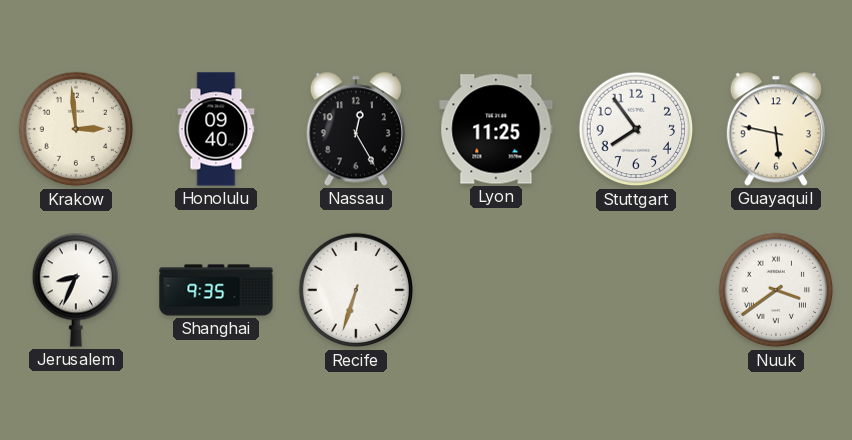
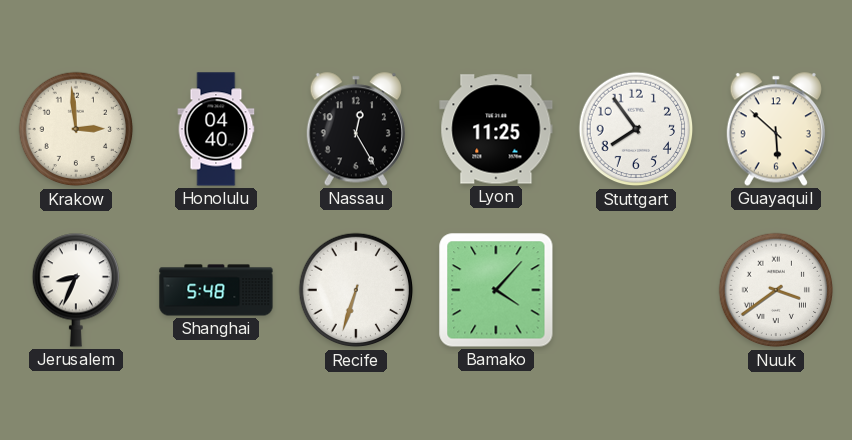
Honolulu: 09:40 -> 04:40 (216, 129)
Guayaquil: 5:47 -> 5:52 (776, 129)
Shanghai: 9:35 -> 5:48 (216, 290)
Bamako: none -> 4:07 (496, 290)
